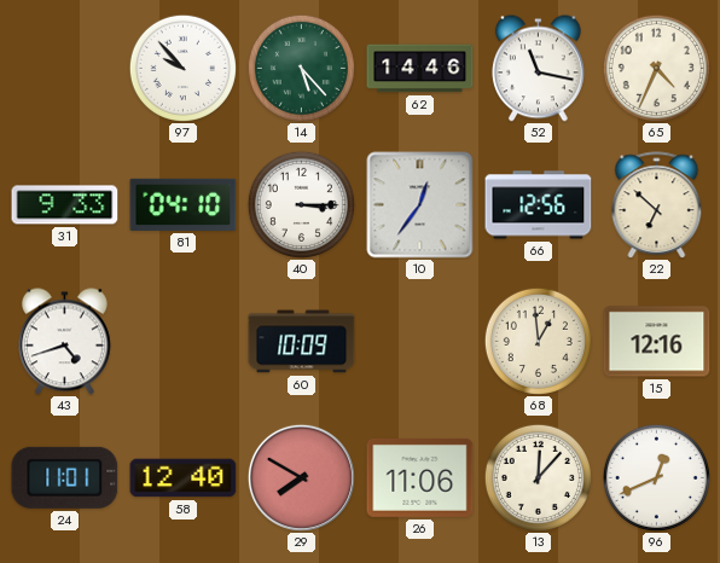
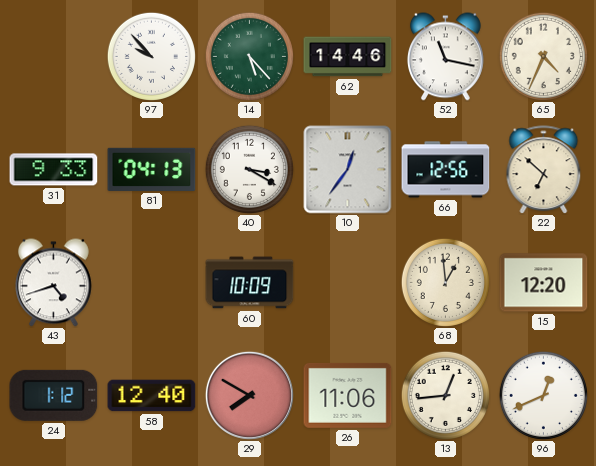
81: 04:10 -> 04:13 (152, 169)
40: 3:15 -> 3:20 (249, 169)
15: 12:16 -> 12:20 (544, 283)
24: 11:01 -> 1:12 (54, 395)
13: 12:07 -> 12:44 (445, 395)
